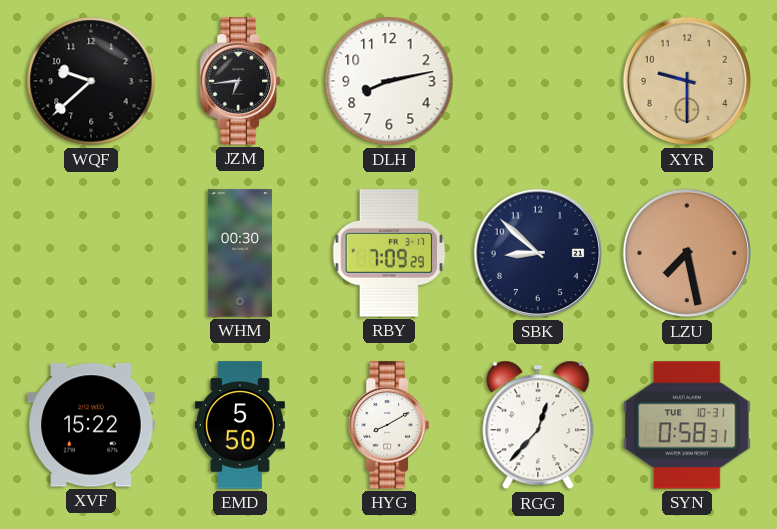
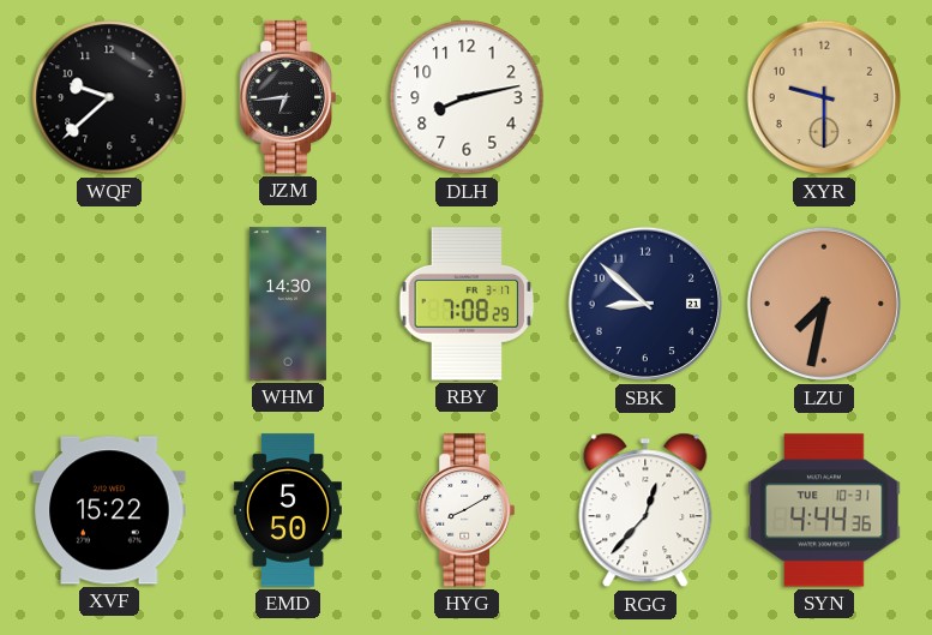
WHM: 00:30 -> 14:30 (288, 304)
RBY: 7:09 -> 7:08 (467, 304)
LZU: 7:28 -> 7:32 (824, 304)
SYN: 0:58 -> 4:44 (824, 510)
